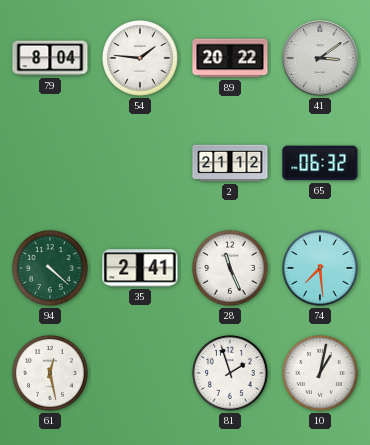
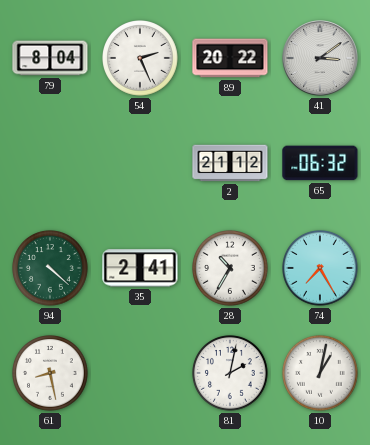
54: 1:46 -> 2:26 (141, 59)
28: 11:26 -> 10:35 (231, 269)
74: 7:29 -> 7:25 (321, 269)
61: 12:28 -> 8:28 (51, 374)
81: 1:57 -> 2:02 (231, 374)
